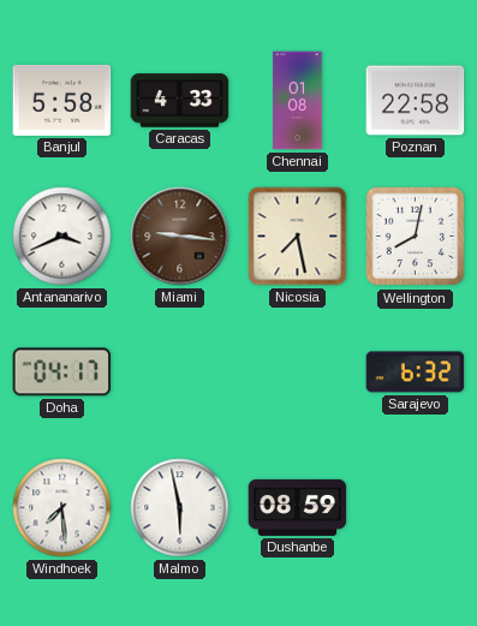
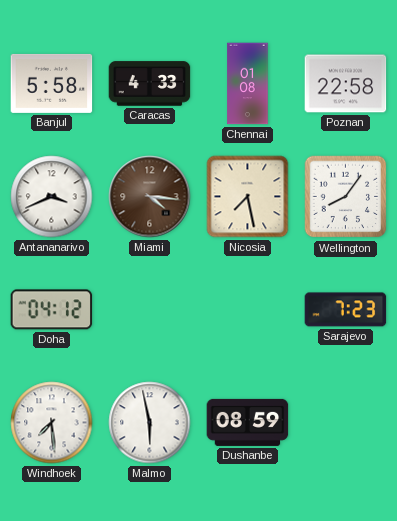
Miami: 9:16 -> 4:16 (150, 197)
Wellington: 8:02 -> 8:06 (346, 197)
Doha: 04:17 -> 04:12 (52, 310)
Sarajevo: 6:32 -> 7:23 (346, 310)
